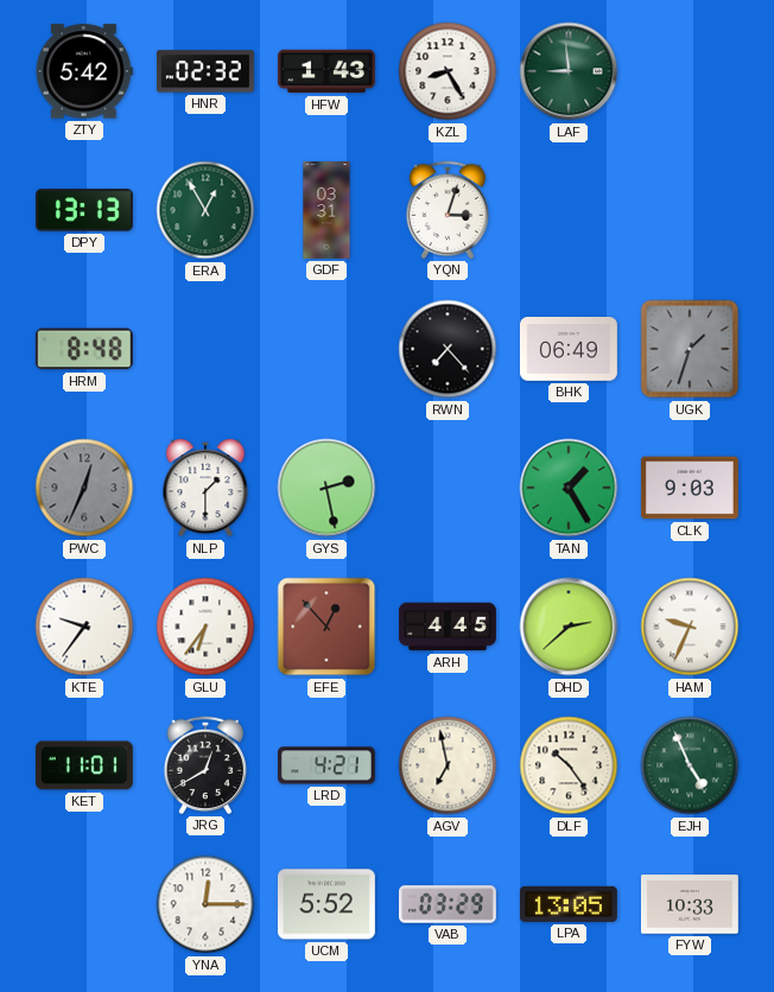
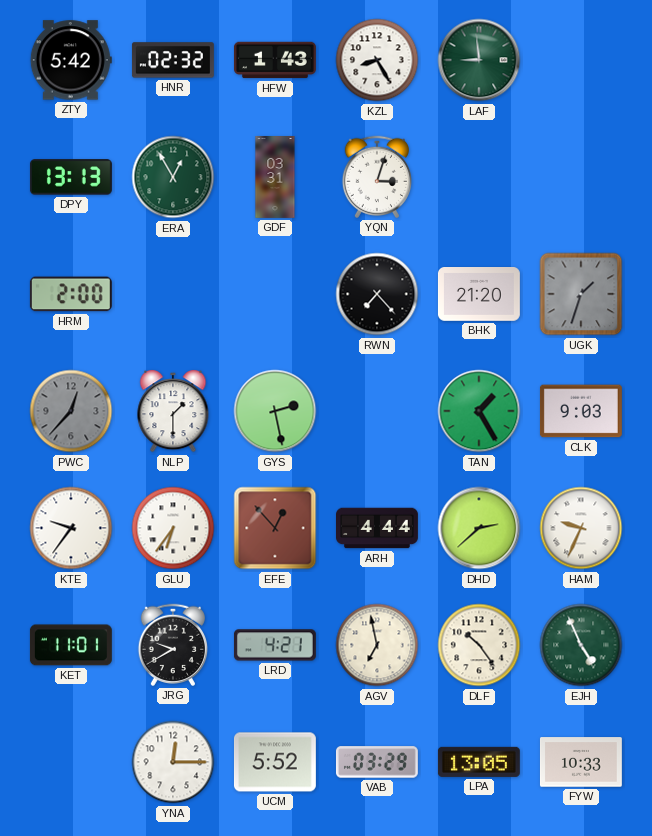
HRM: 8:48 -> 2:00 (71, 294)
BHK: 06:49 -> 21:20 (479, 295)
PWC: 12:34 -> 12:37 (71, 411)
ARH: 4:45 -> 4:44 (378, 528)
JRG: 12:40 -> 9:40 (172, 645)
